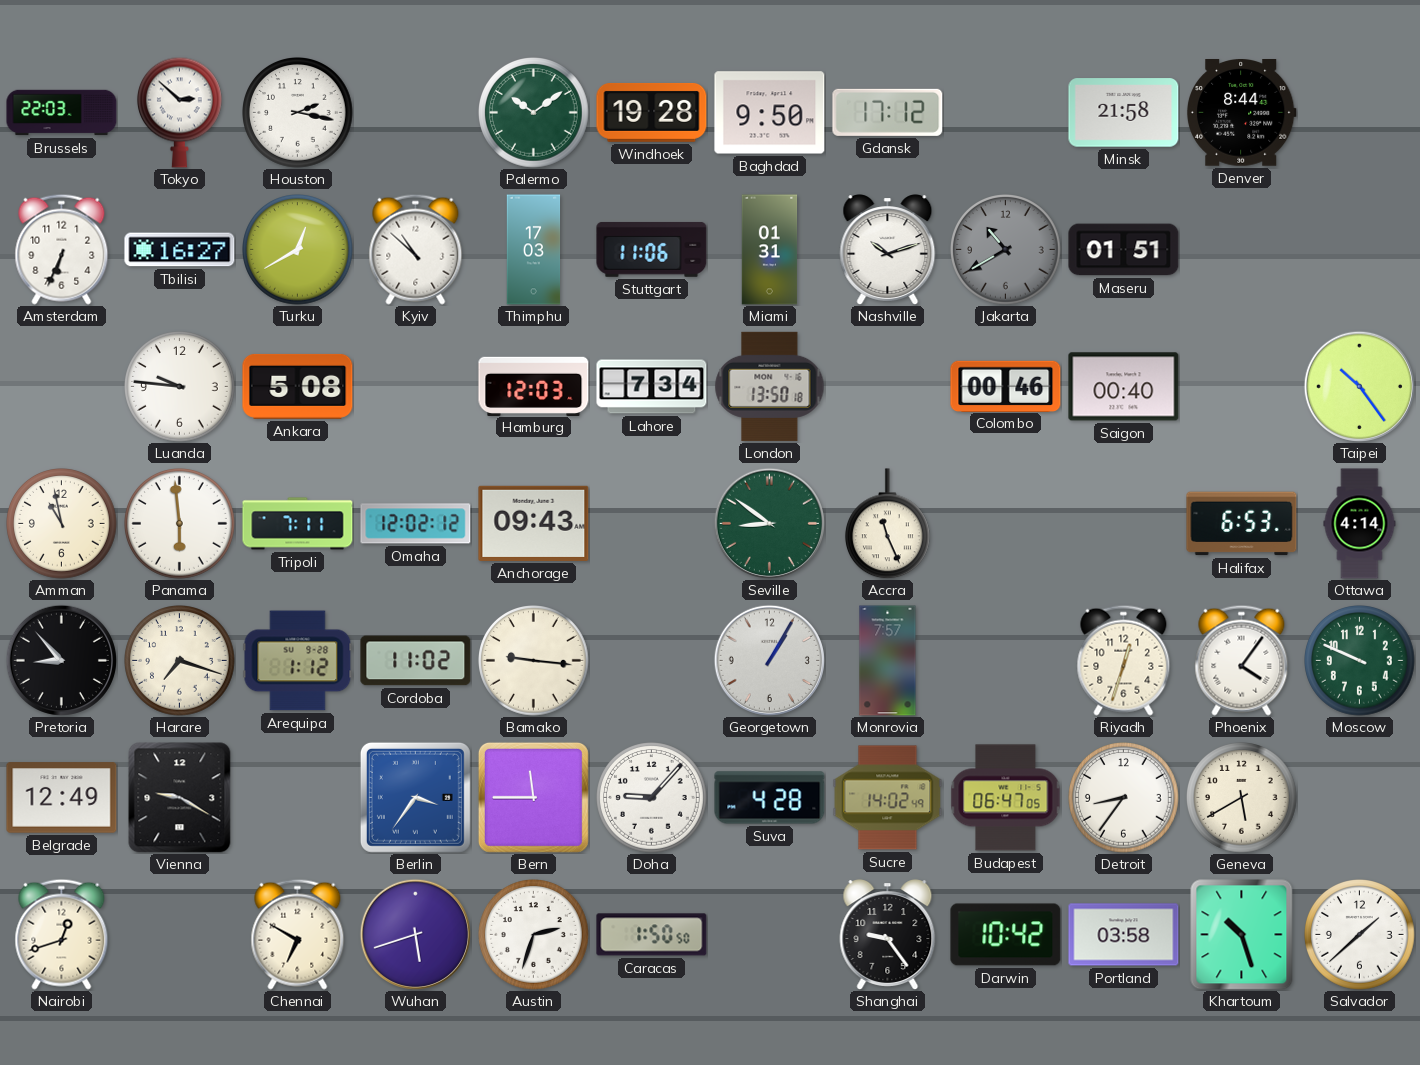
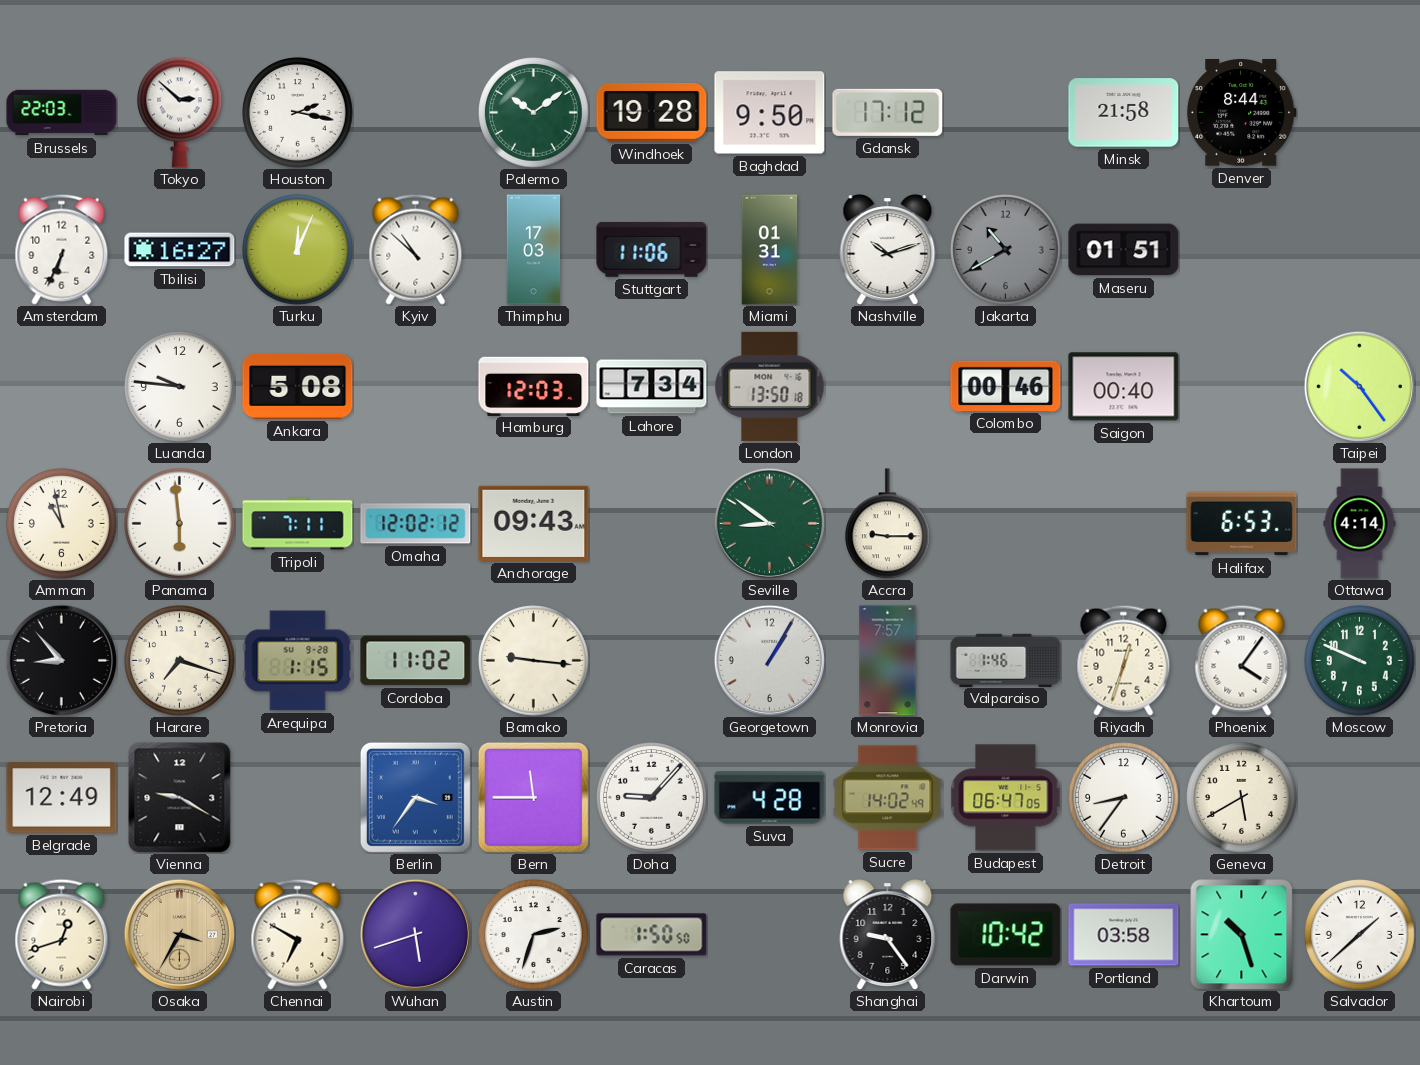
Turku: 12:40 -> 12:04 (298, 250)
Accra: 11:26 -> 9:15 (888, 524)
Arequipa: 1:12 -> 1:15 (298, 661)
Valparaiso: none -> 1:46 (1006, 660)
Osaka: none -> 3:35 (179, 934)
